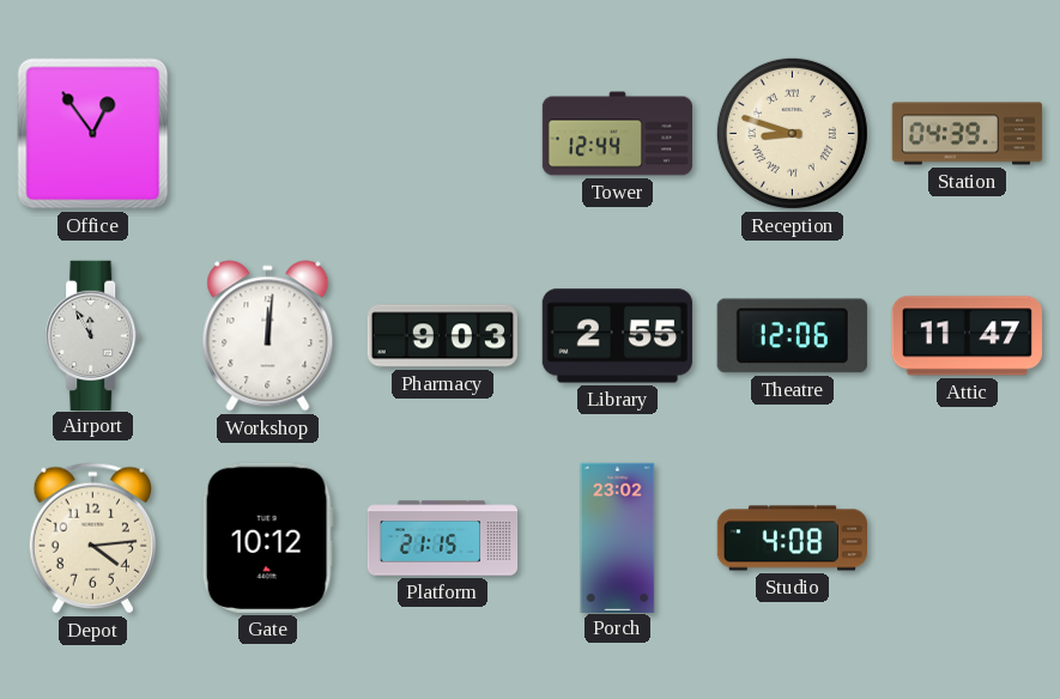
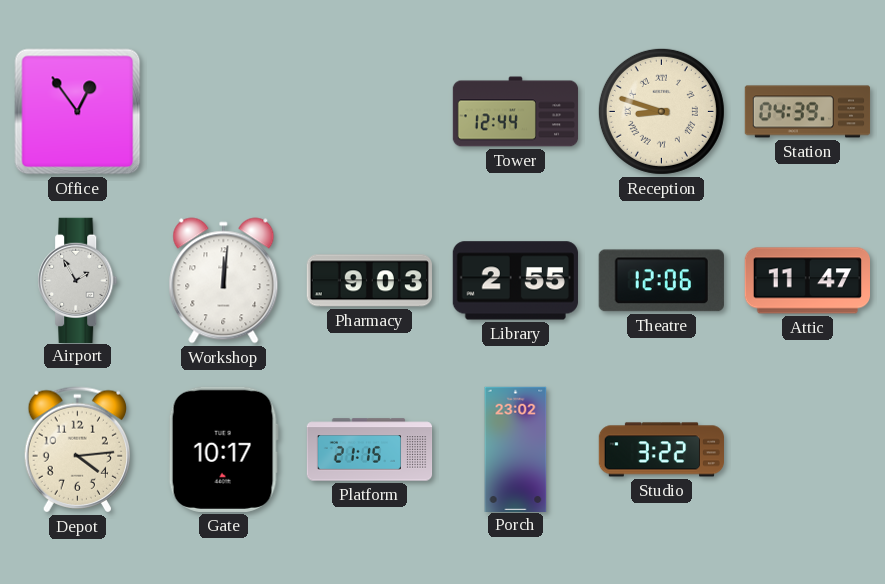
Airport: 11:55 -> 1:55 (78, 280)
Gate: 10:12 -> 10:17 (223, 449)
Studio: 4:08 -> 3:22 (662, 450)
